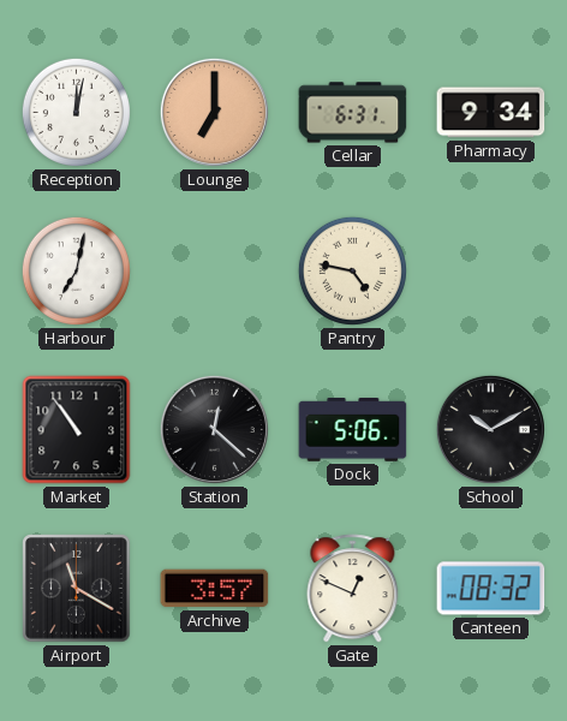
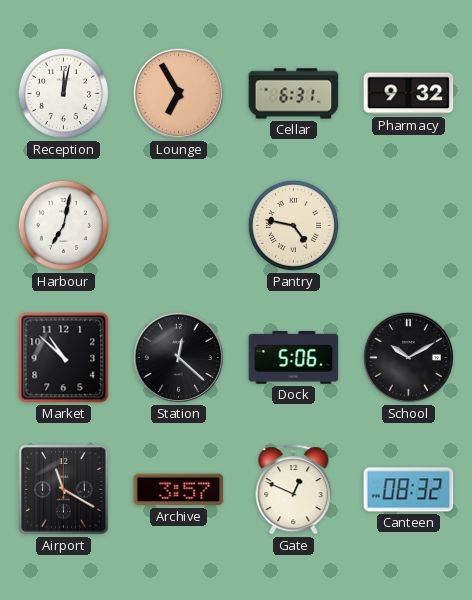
Lounge: 7:00 -> 6:55 (178, 93)
Pharmacy: 9:34 -> 9:32 (409, 94)
Market: 10:54 -> 10:52 (64, 358)
